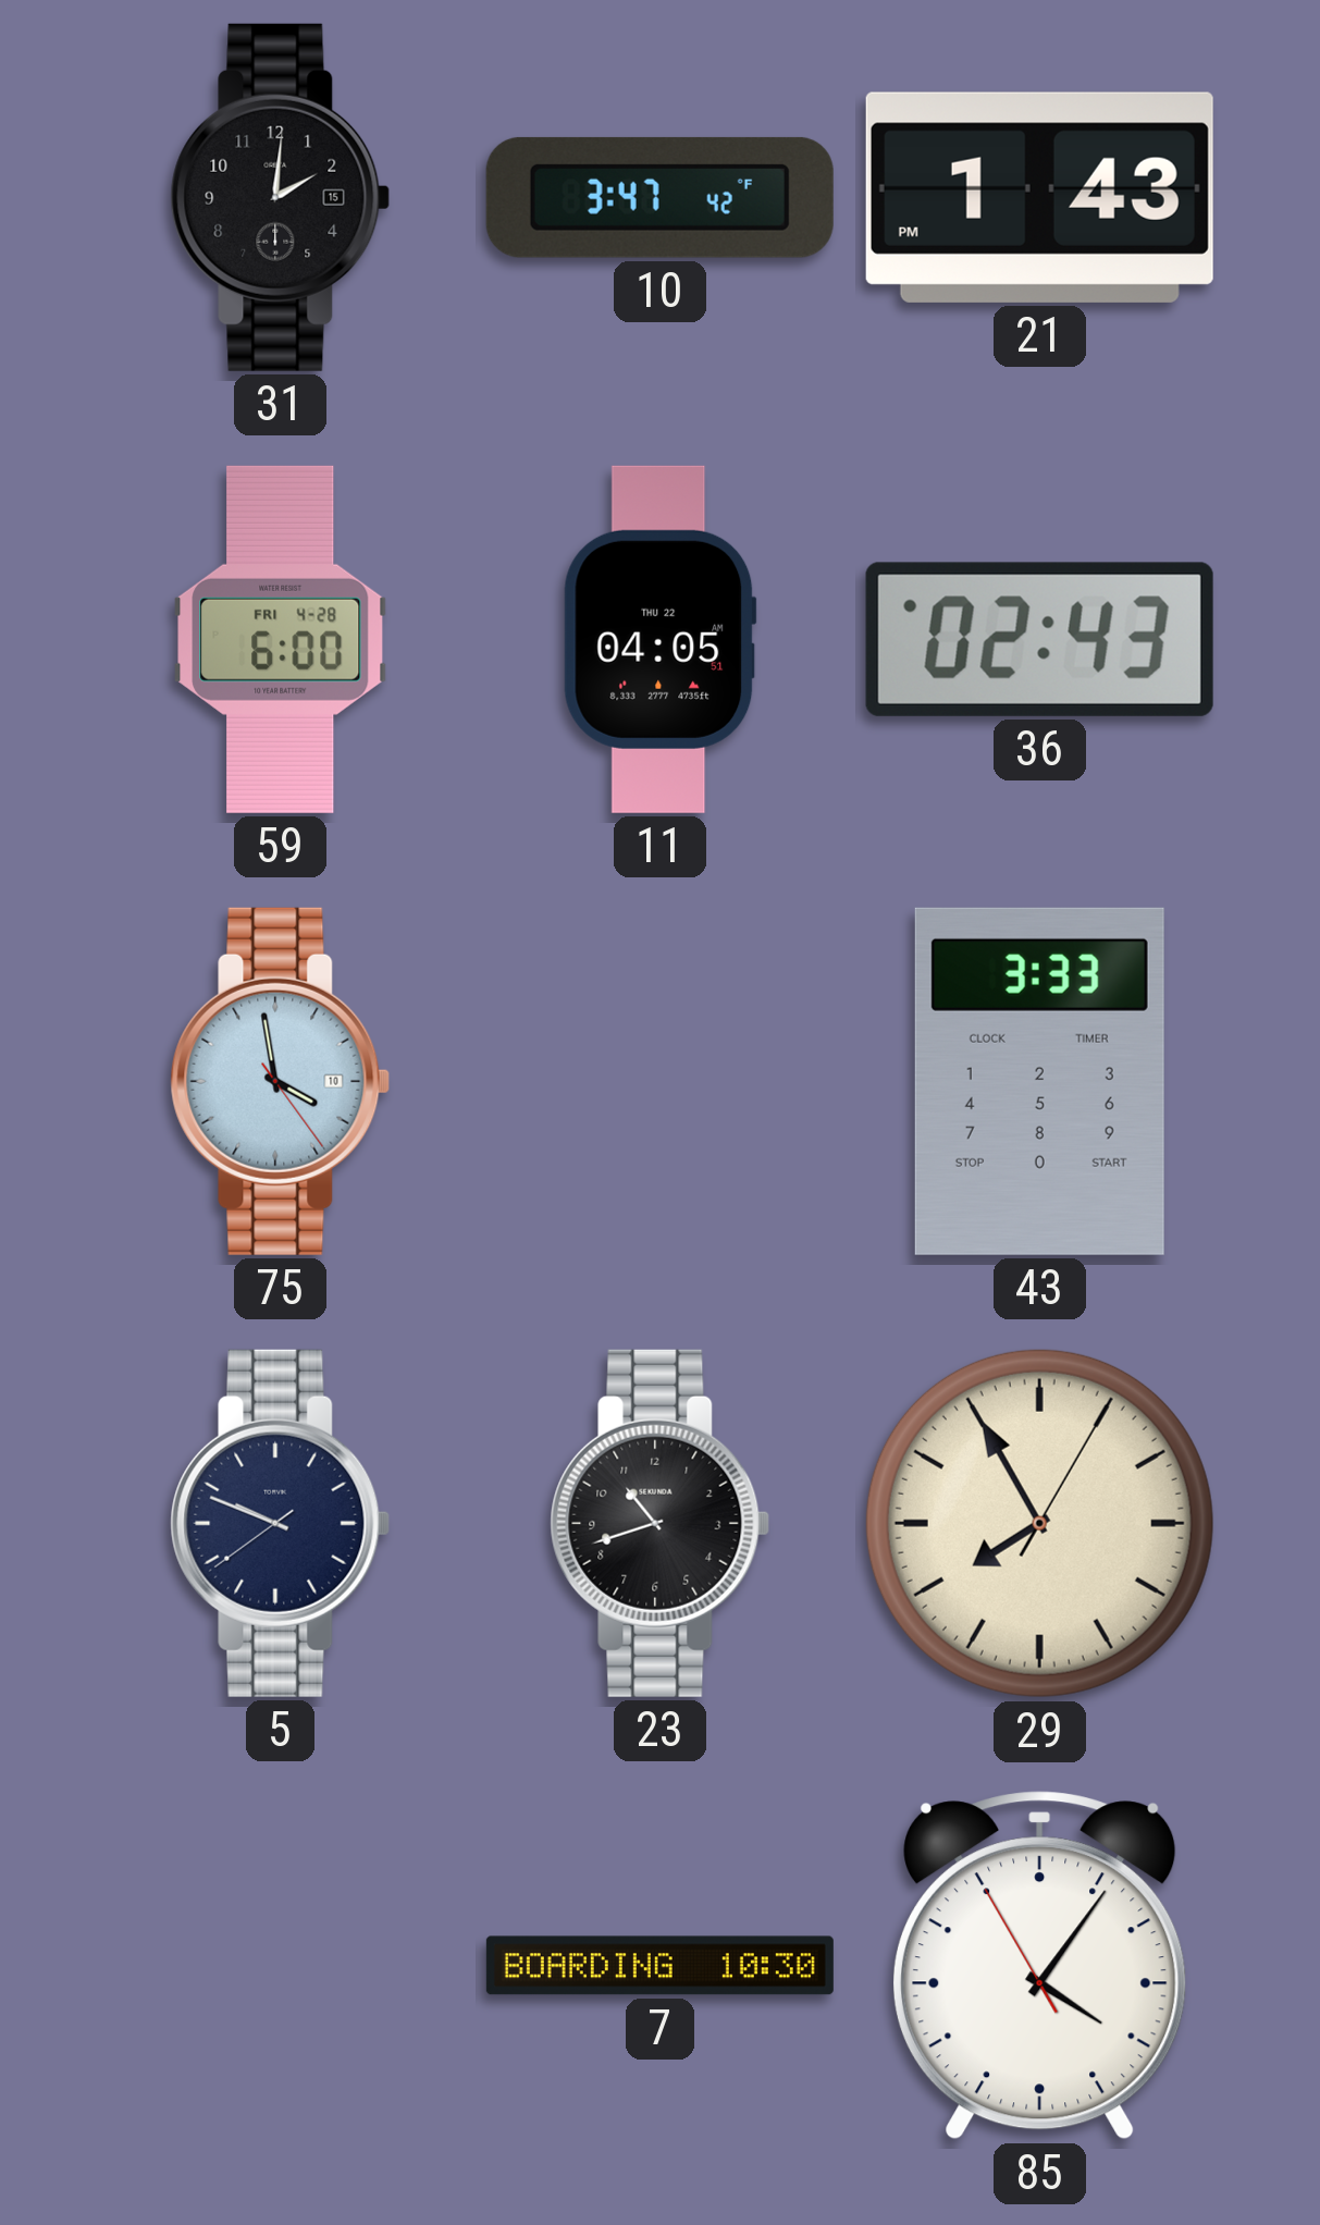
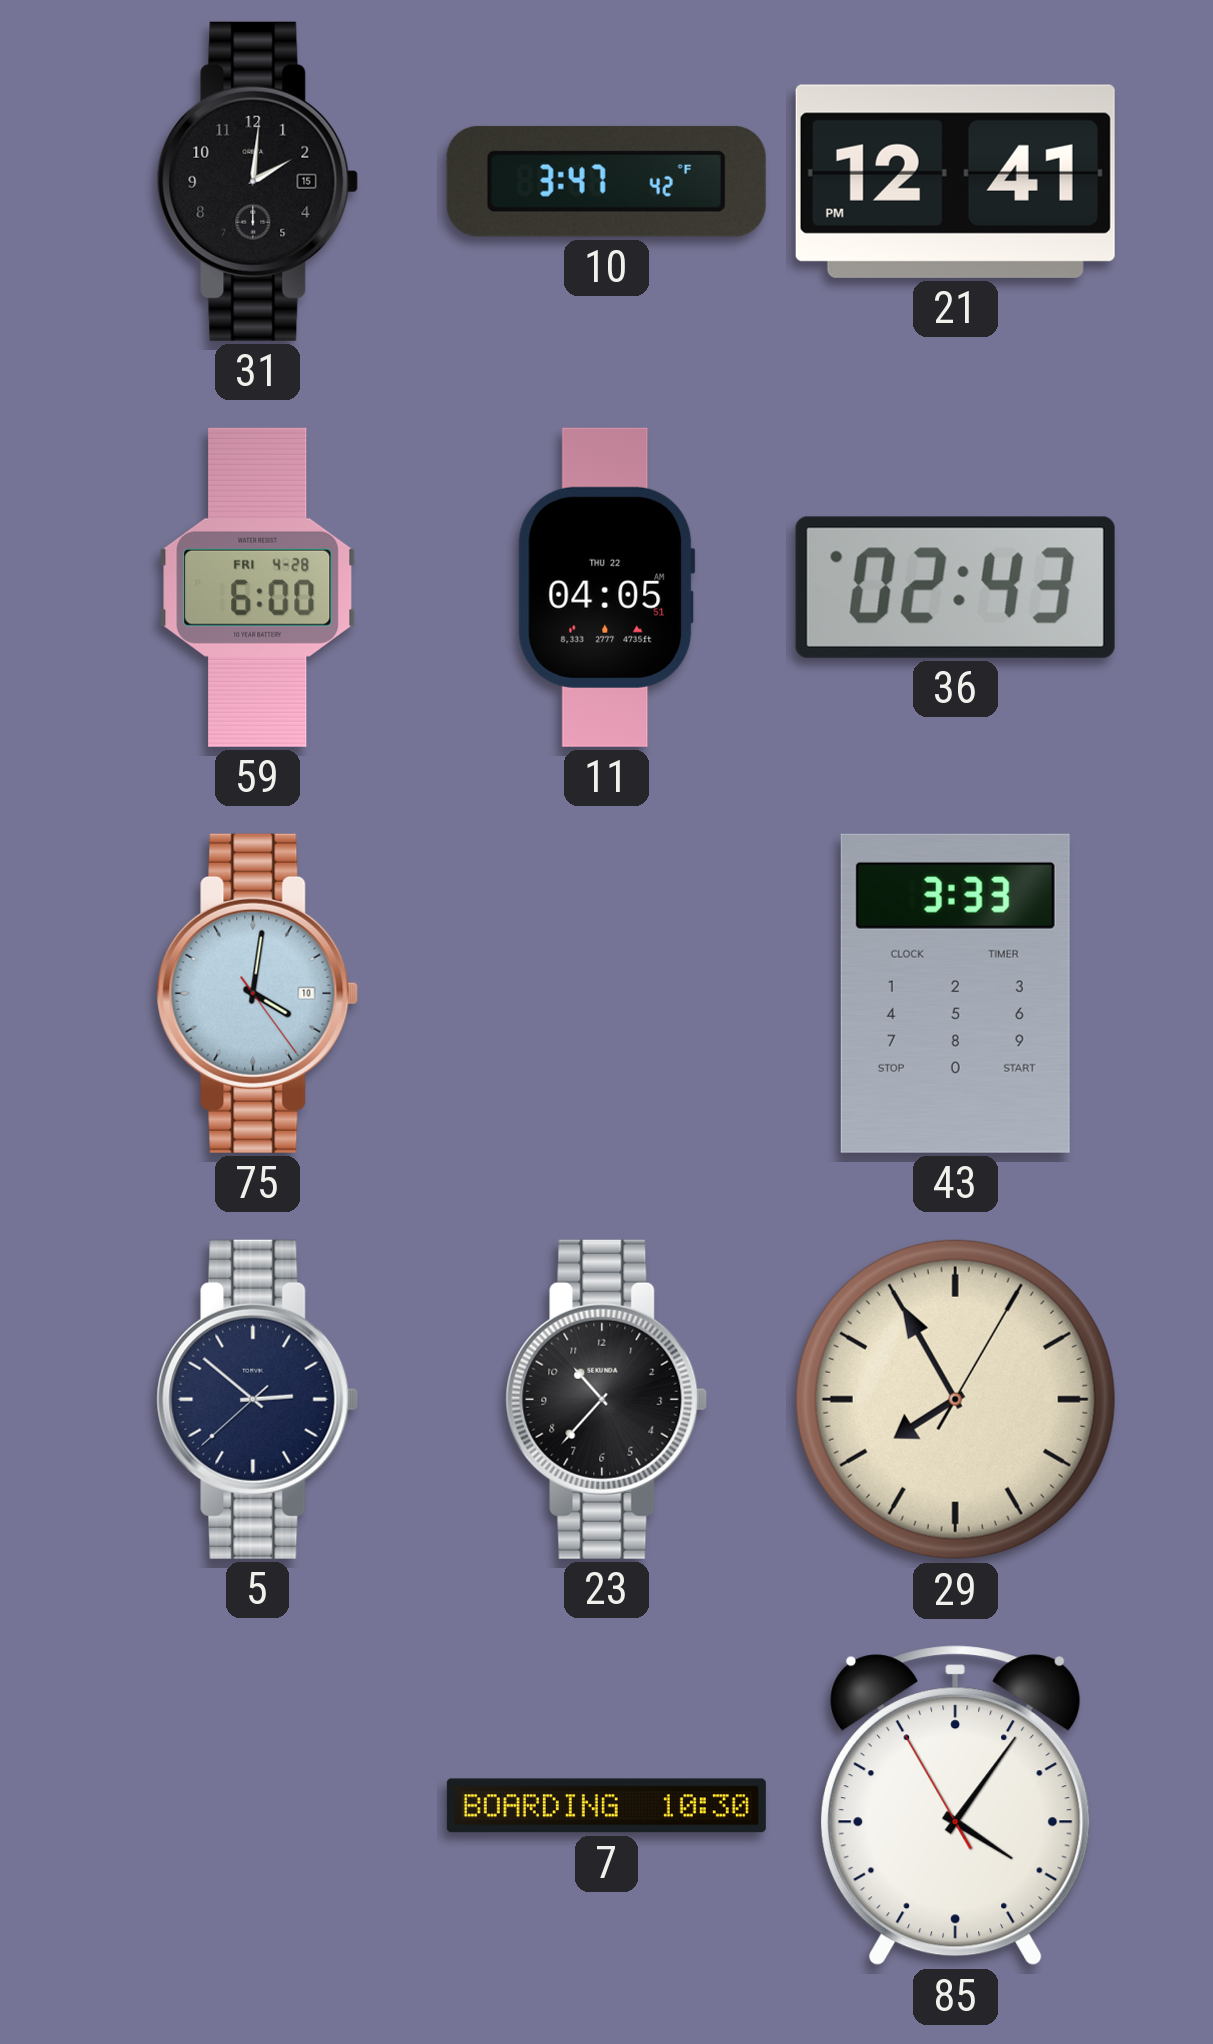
21: 1:43 -> 12:41 (955, 181)
75: 3:58 -> 4:01 (258, 993)
5: 9:48 -> 2:51 (258, 1399)
23: 10:42 -> 10:37 (607, 1399)
